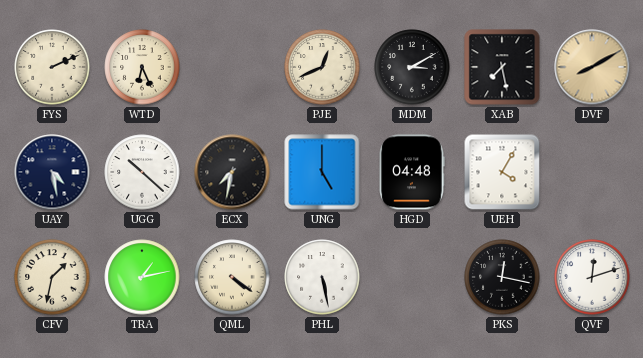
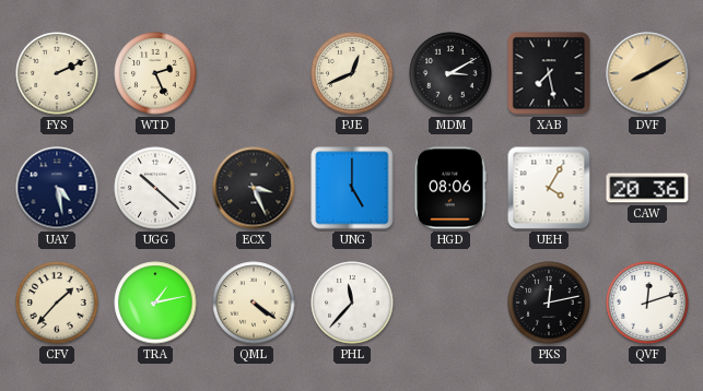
WTD: 6:26 -> 2:26 (155, 73)
ECX: 7:32 -> 3:26 (254, 188)
HGD: 04:48 -> 08:06 (450, 188)
CAW: none -> 20:36 (647, 188)
CFV: 1:32 -> 1:37 (57, 303)
PHL: 5:28 -> 11:37 (352, 303)
PKS: 12:17 -> 12:13 (549, 303)
